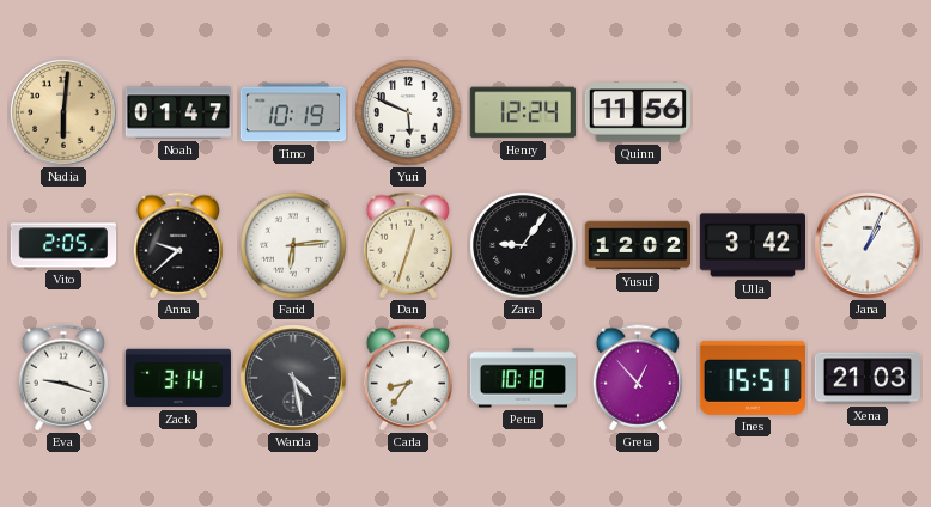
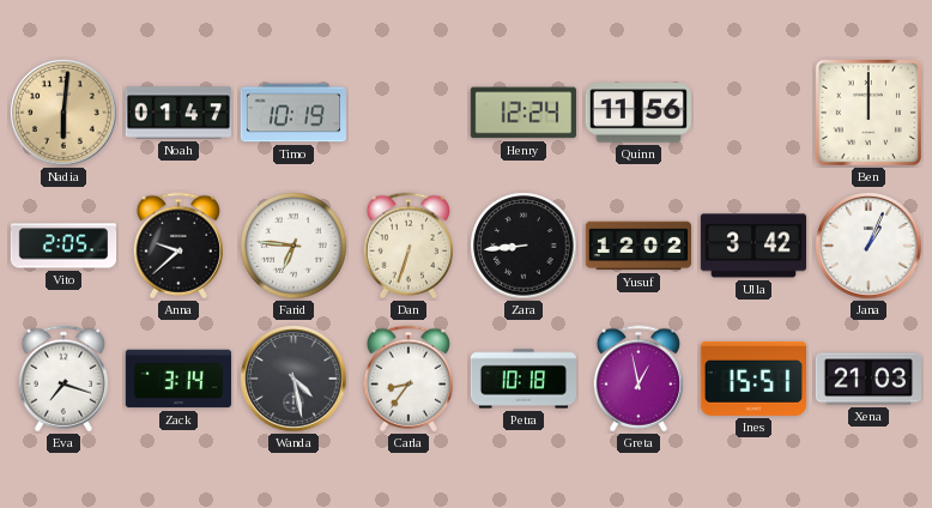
Yuri: 5:49 -> none (408, 112)
Ben: none -> 12:00 (869, 113)
Farid: 6:14 -> 6:46 (293, 246)
Dan: 12:33 -> 6:33 (407, 246)
Zara: 9:06 -> 8:44 (524, 246)
Eva: 9:18 -> 7:18 (62, 379)
Greta: 12:53 -> 12:58 (637, 379)
